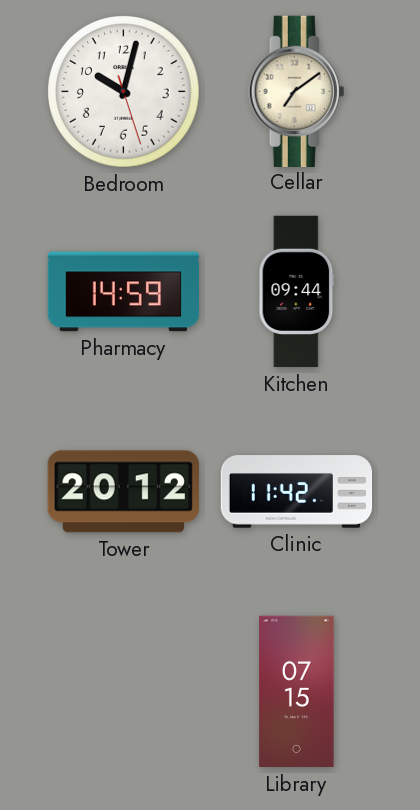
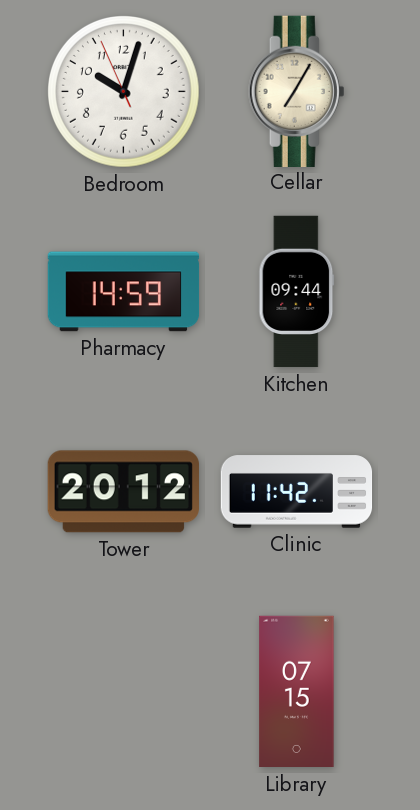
Bedroom: 10:02:27 -> 10:02:56 (124, 92)
Cellar: 7:09 -> 7:05 (297, 91)
